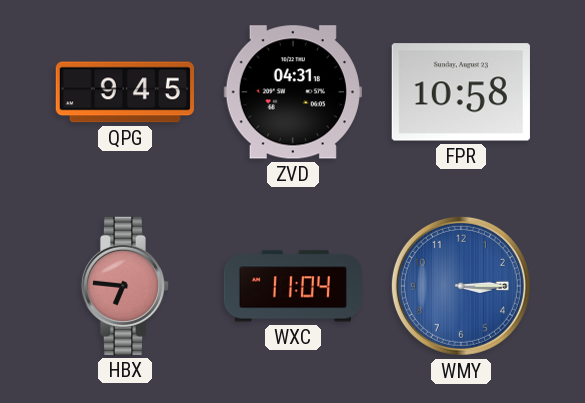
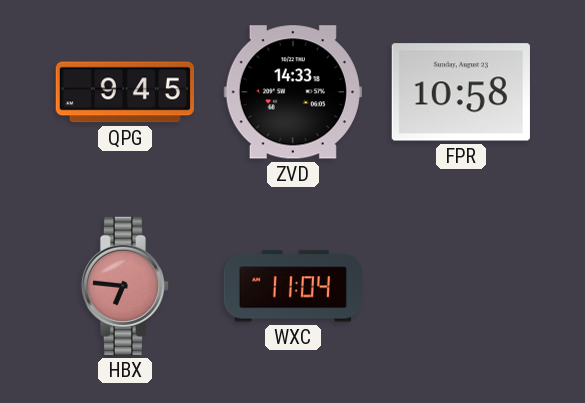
ZVD: 04:31 -> 14:33 (293, 92)
WMY: 3:15 -> none (461, 286)
